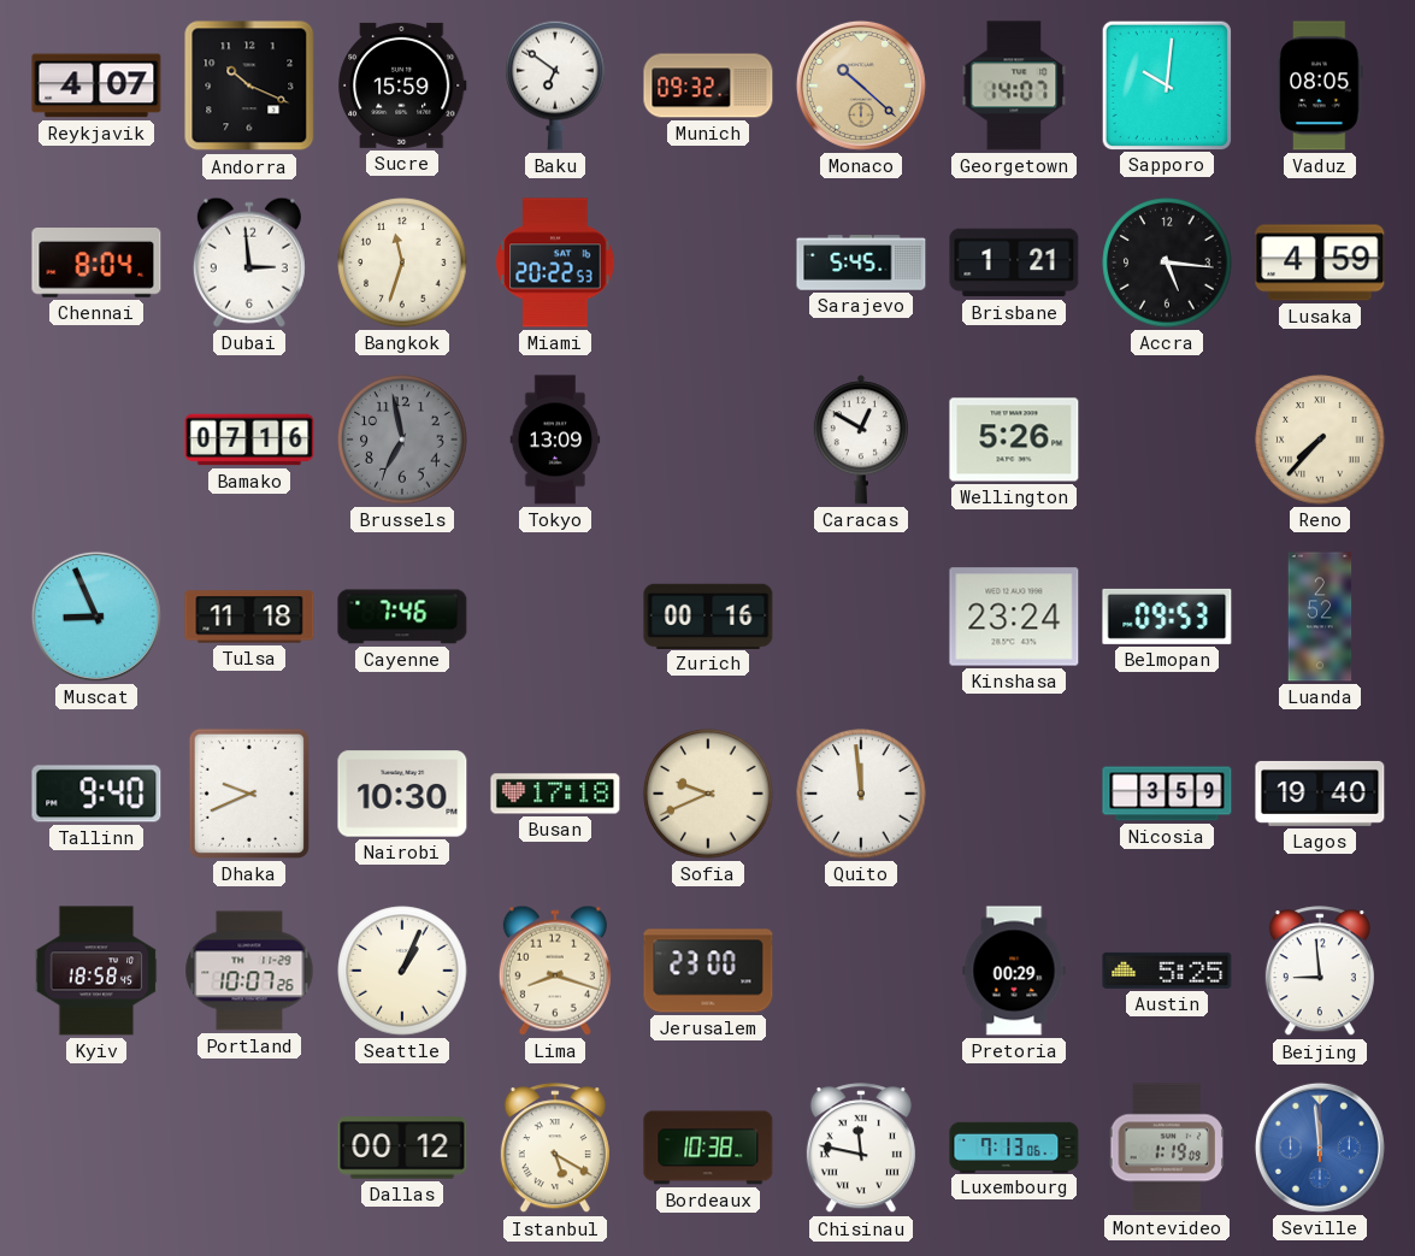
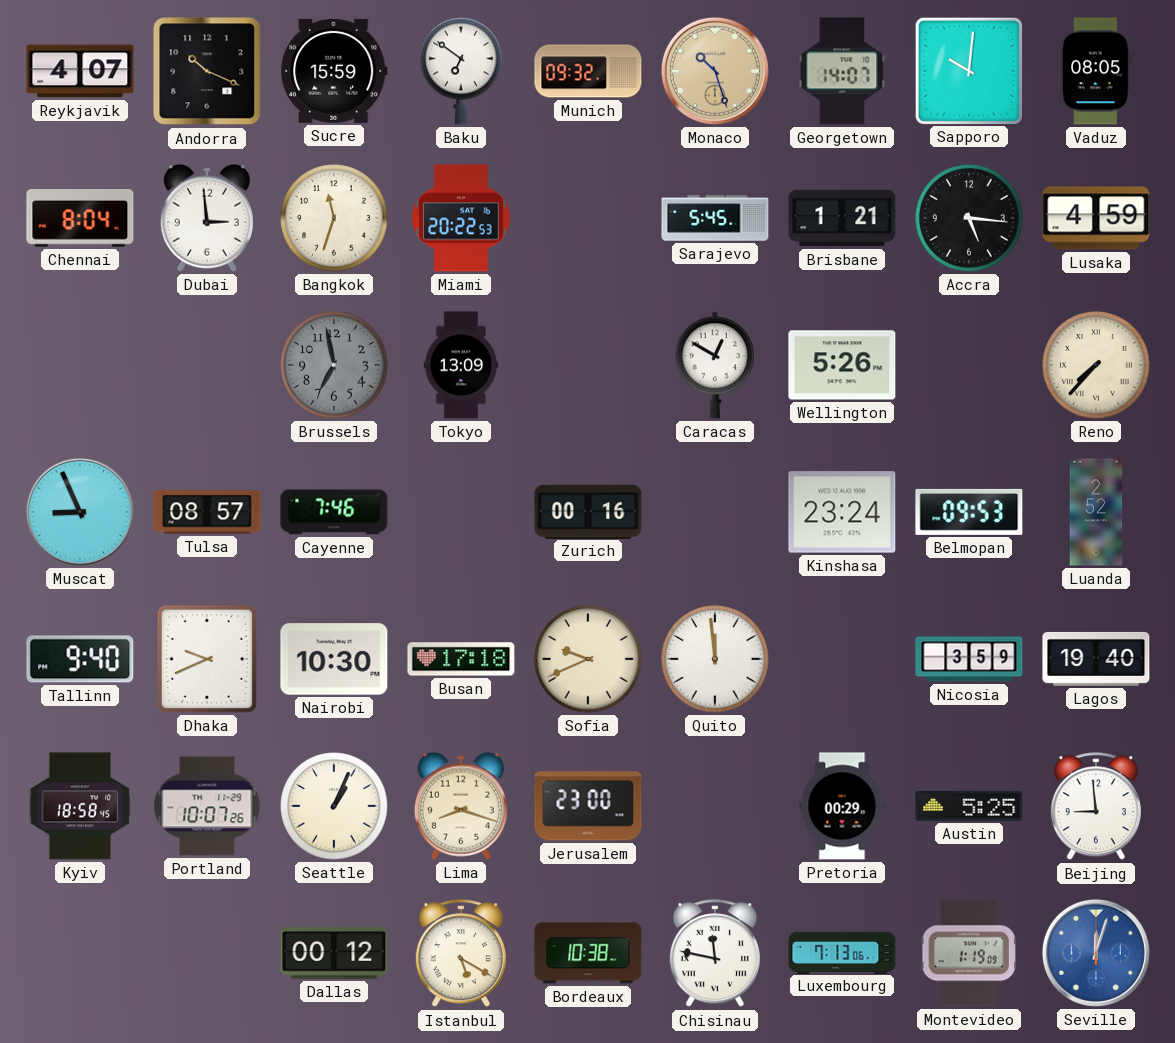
Monaco: 10:22 -> 10:27 (715, 71)
Bamako: 07:16 -> none (249, 440)
Tulsa: 11:18 -> 08:57 (207, 512)
Seville: 11:59 -> 12:03 (1096, 953)
